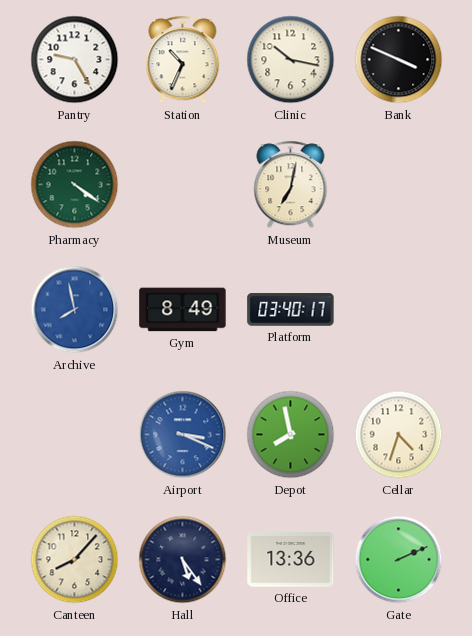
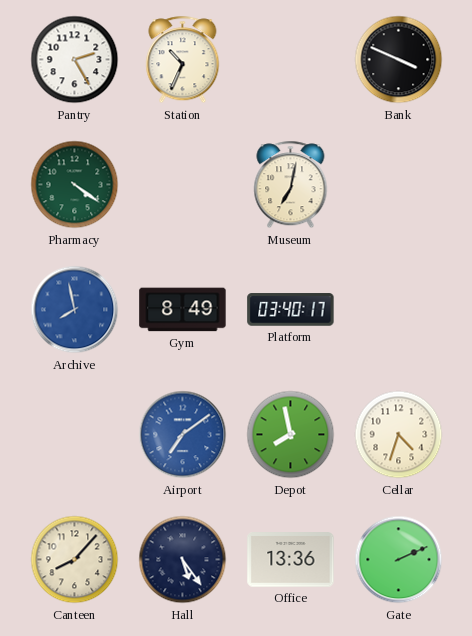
Pantry: 9:25 -> 2:25 (75, 60)
Clinic: 10:17 -> none (291, 60)
Airport: 3:19 -> 7:09 (183, 435)
